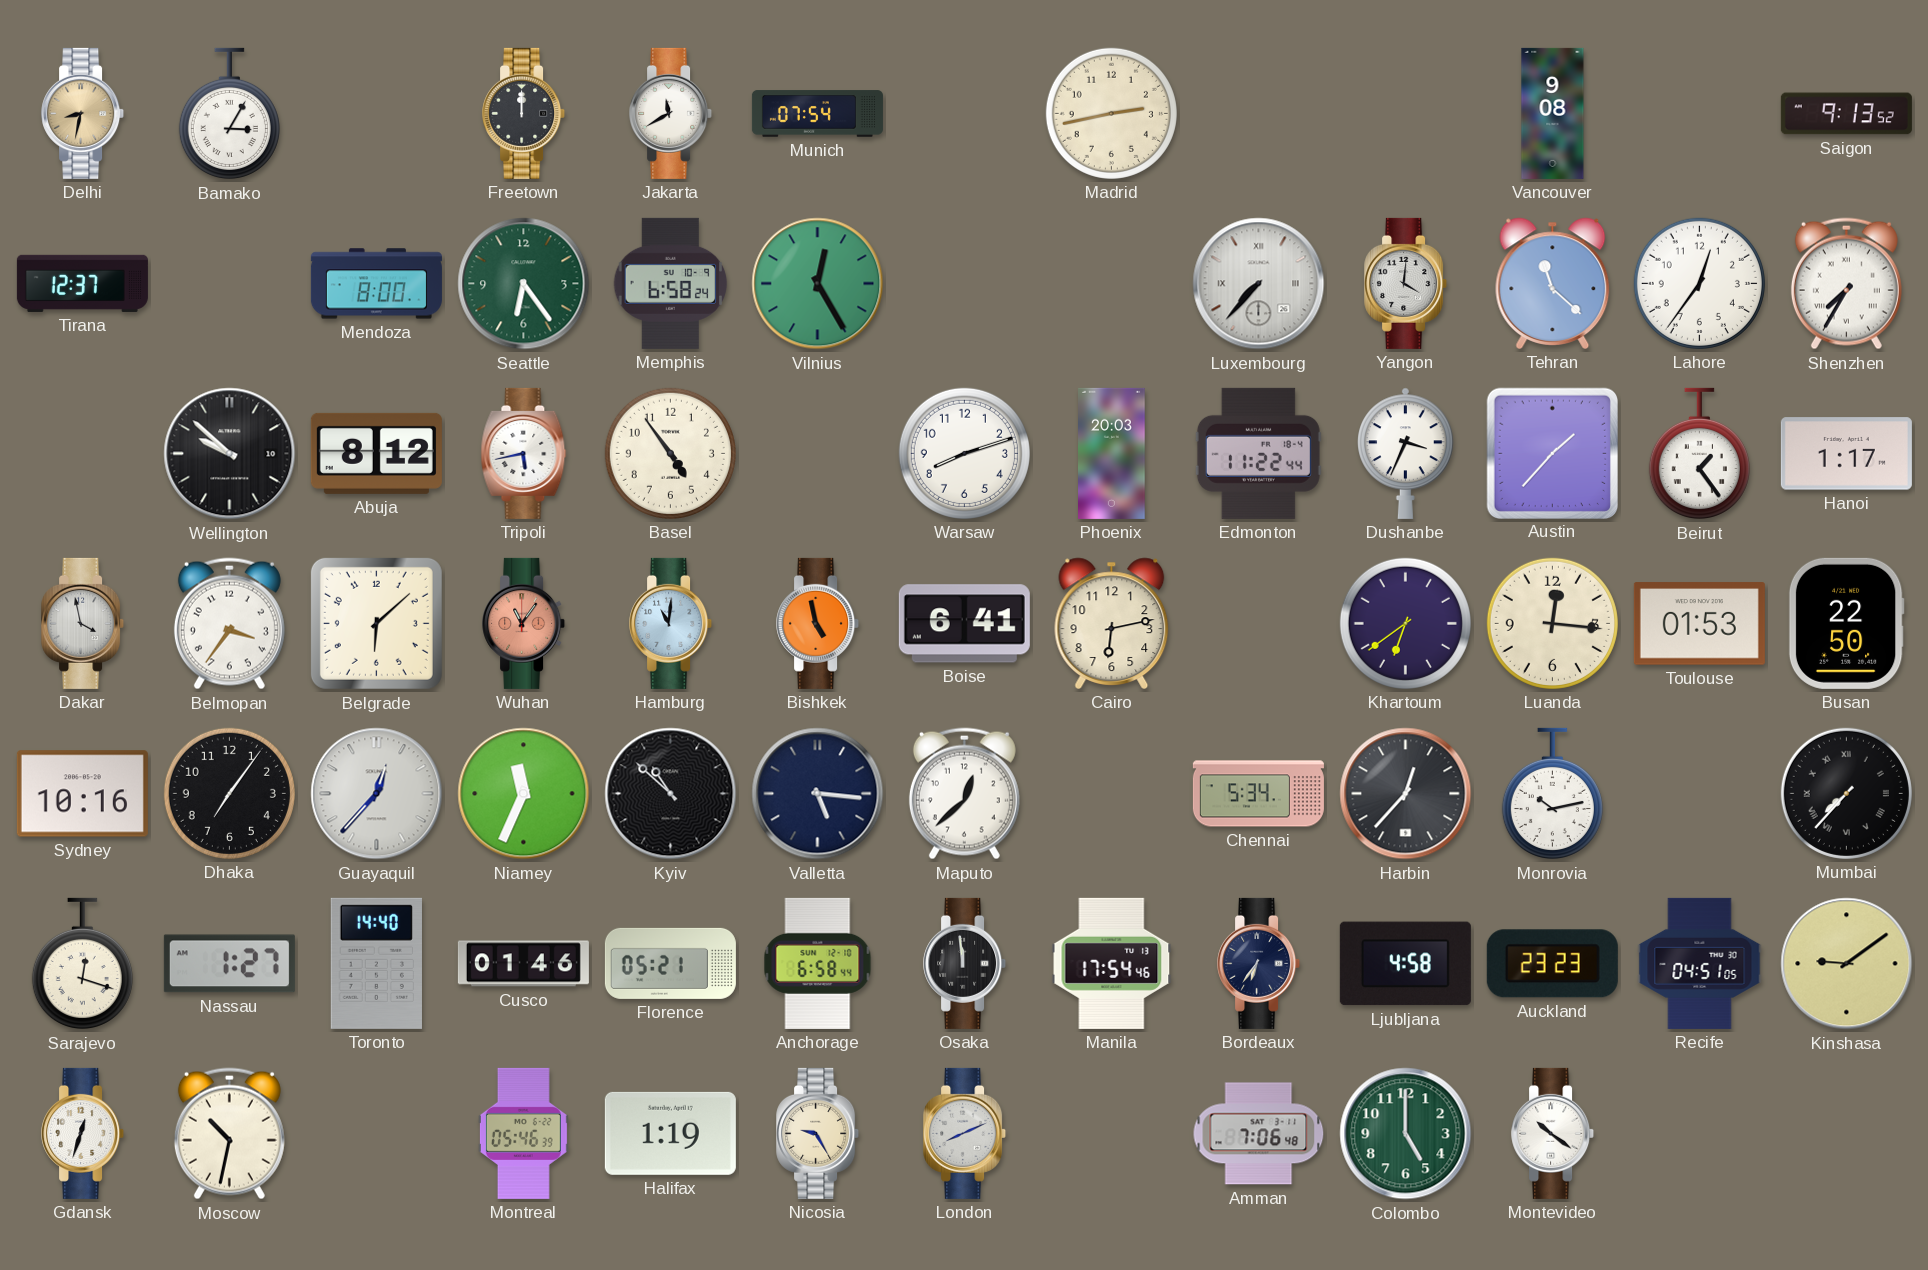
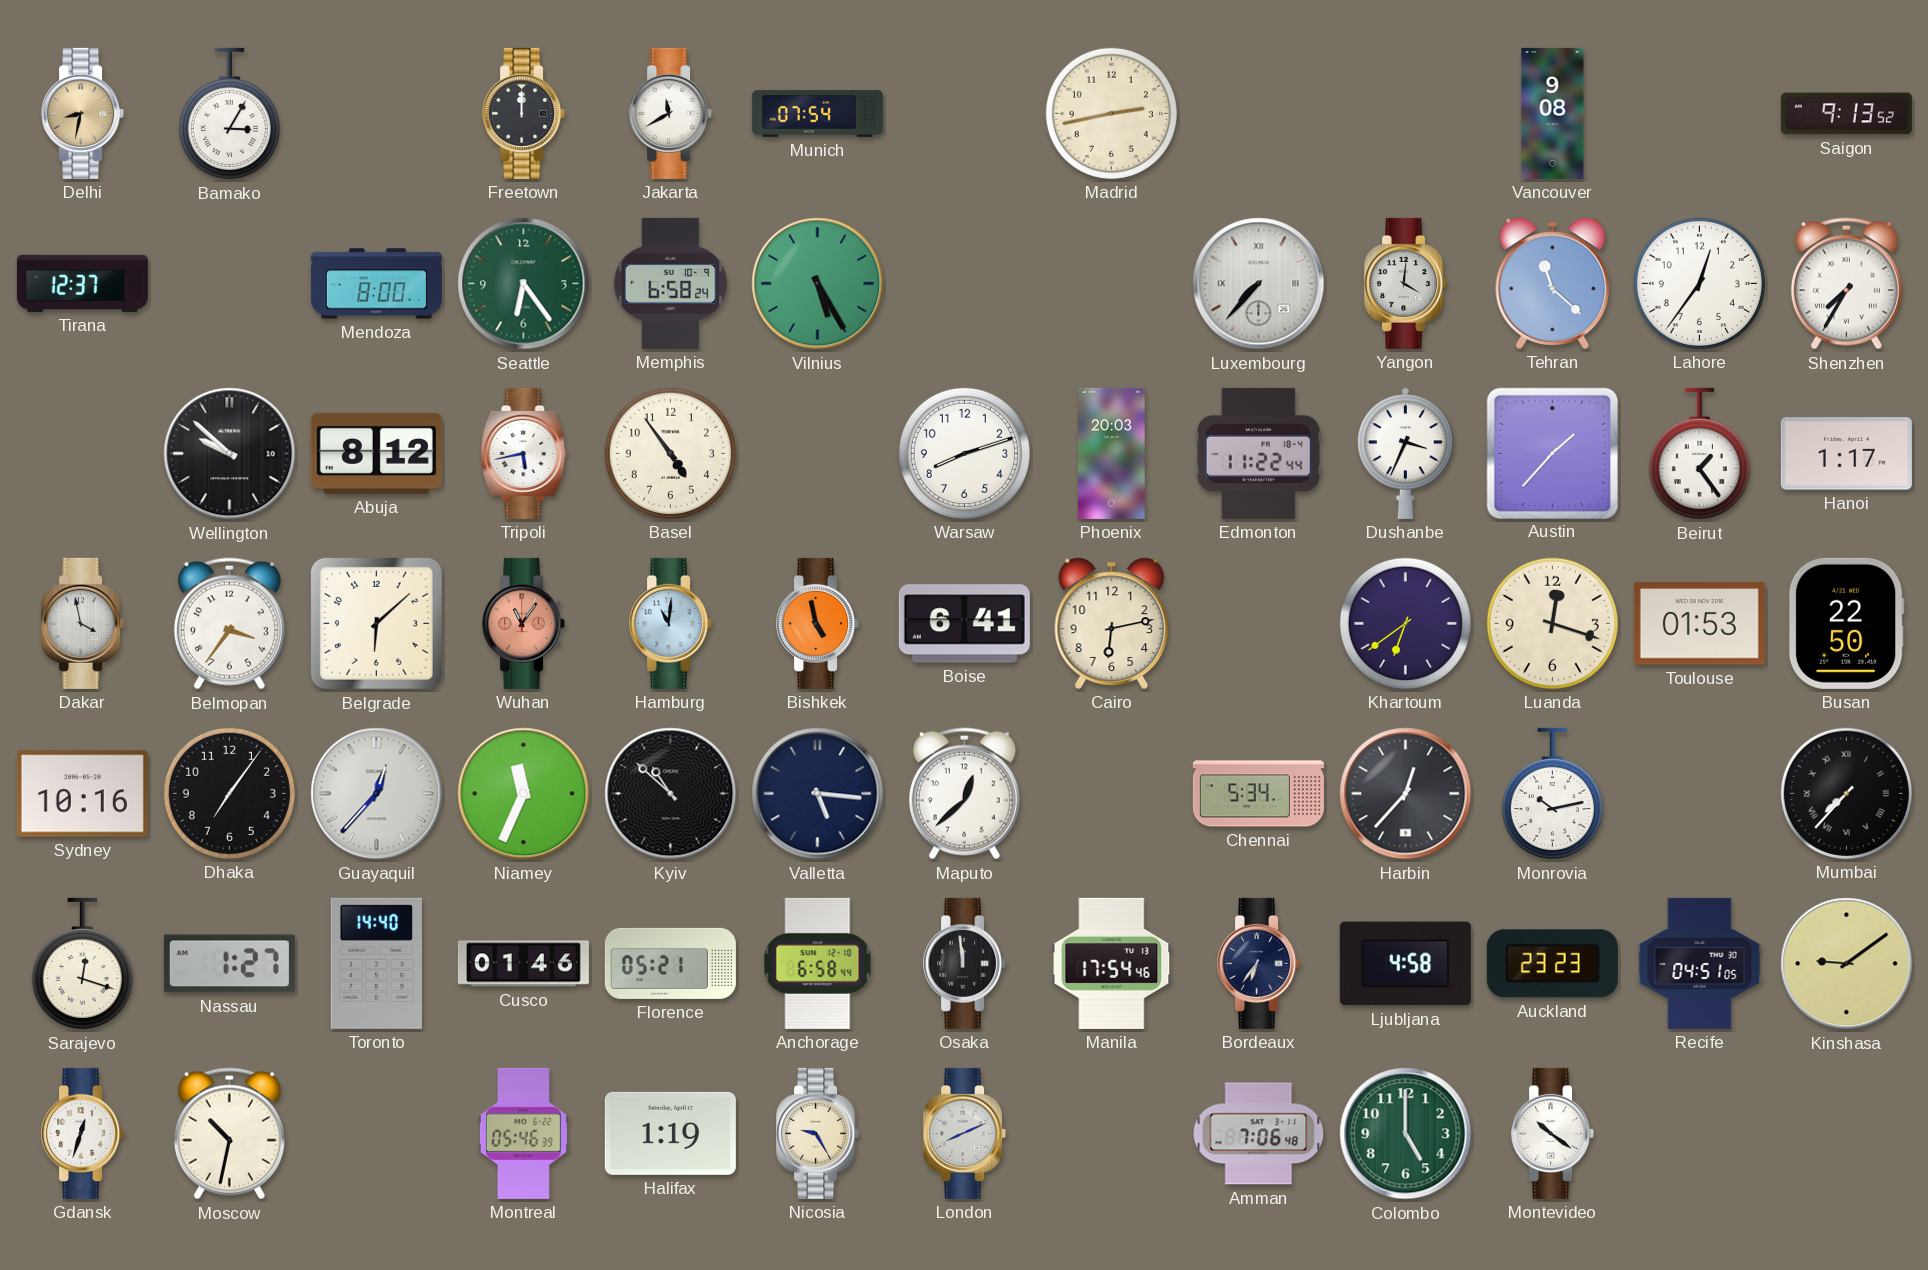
Vilnius: 12:25 -> 5:25 (818, 284)
Luanda: 12:16 -> 12:18 (1552, 623)
